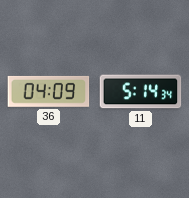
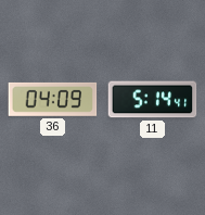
11: 5:14:34 -> 5:14:41 (153, 100)
